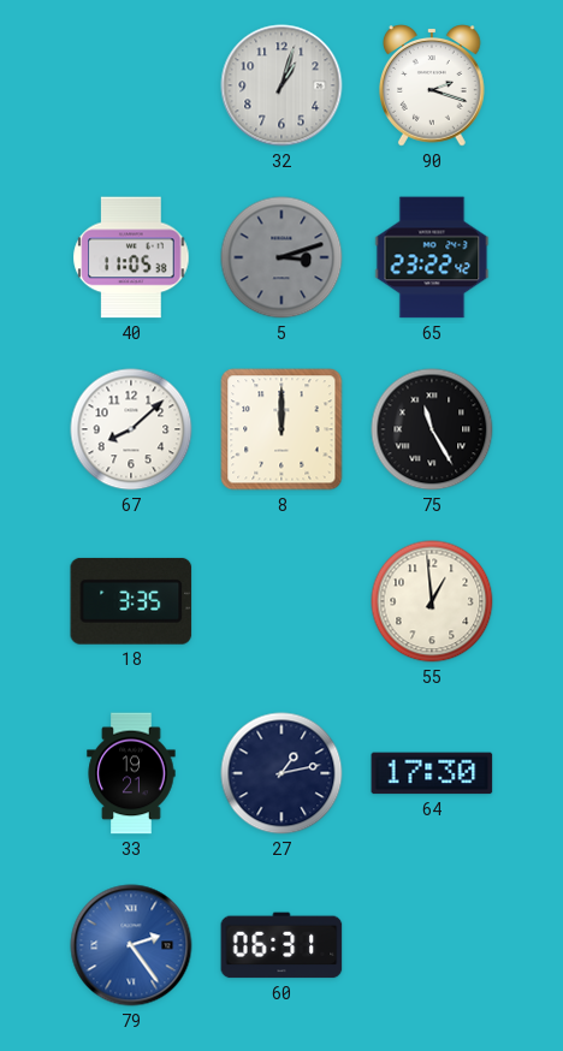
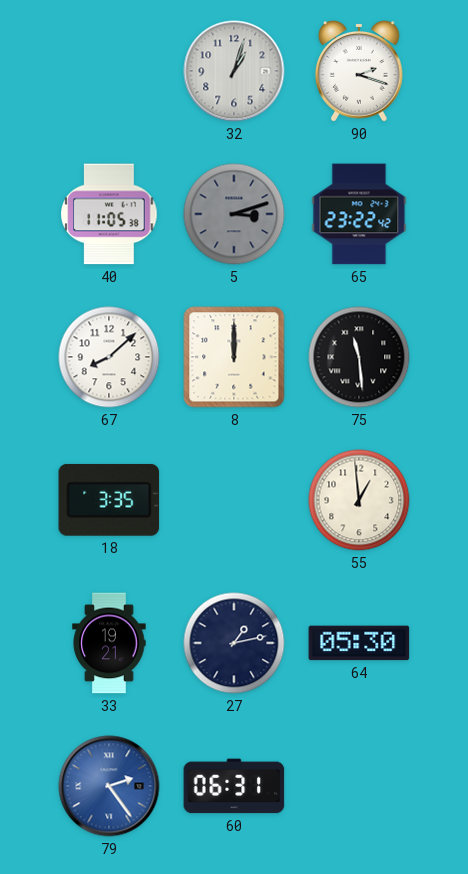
75: 11:25 -> 11:29 (359, 357)
64: 17:30 -> 05:30 (359, 643)
